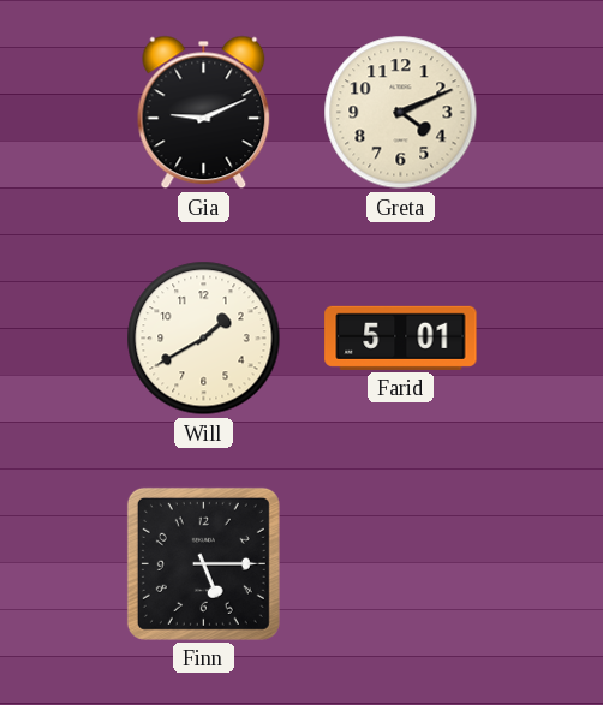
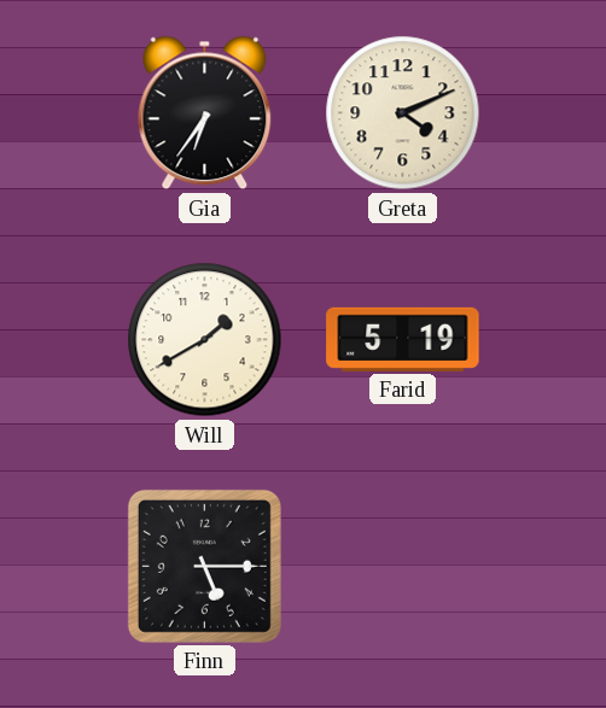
Gia: 9:11 -> 6:36 (205, 113)
Farid: 5:01 -> 5:19 (403, 339)
